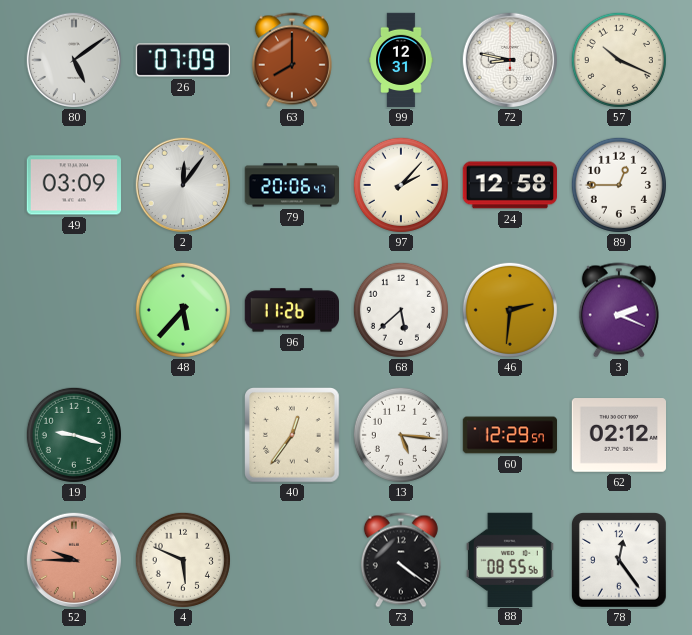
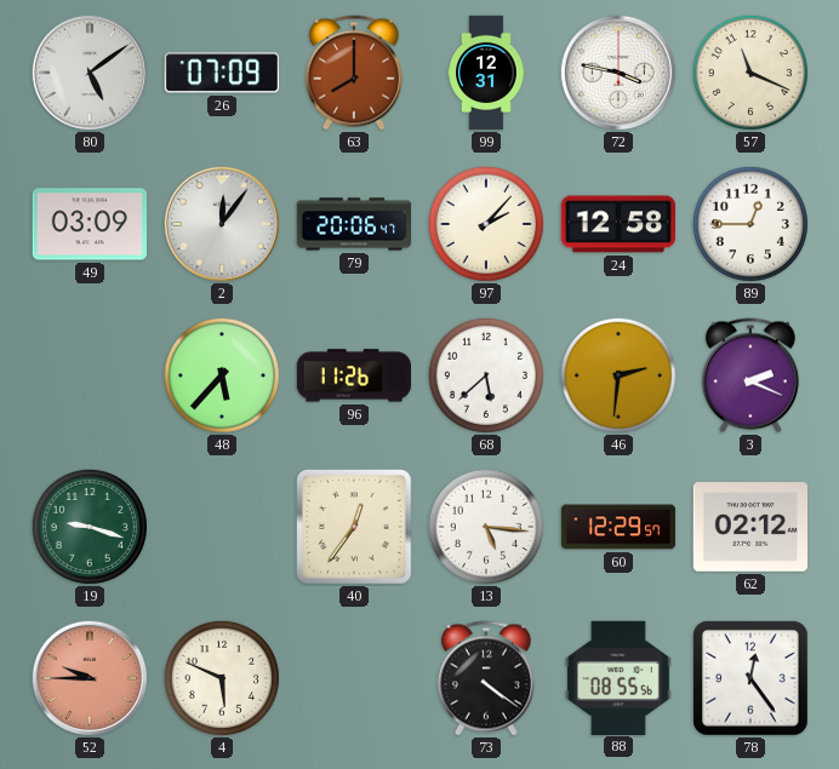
72: 8:47 -> 3:47 (617, 71)
57: 10:19 -> 11:19 (750, 73)
